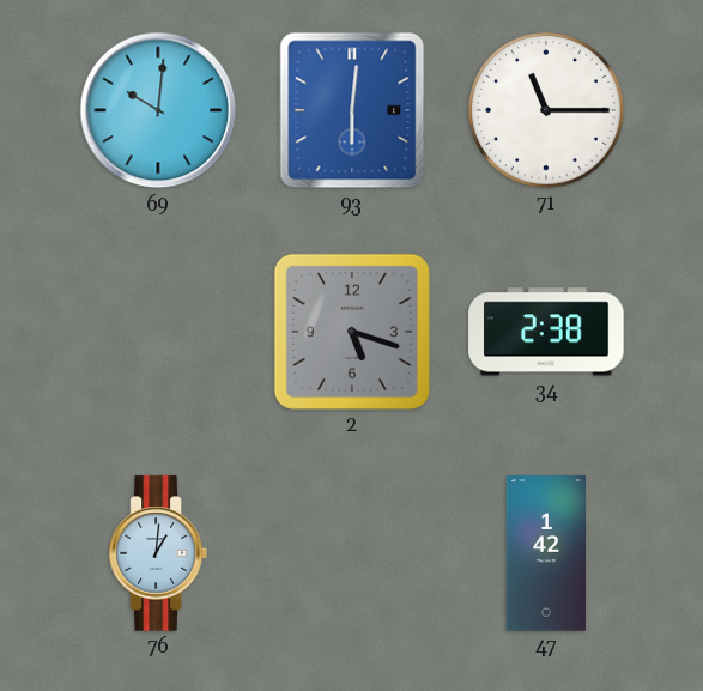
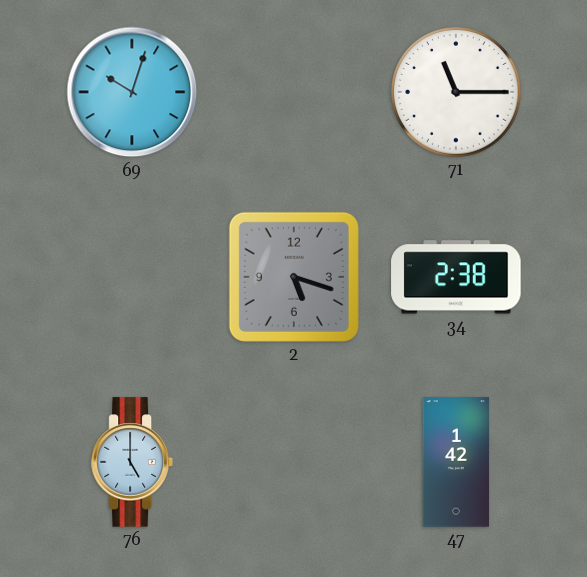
69: 10:01 -> 10:03 (132, 92)
93: 6:01 -> none (352, 110)
76: 1:01 -> 5:00 (132, 462)
